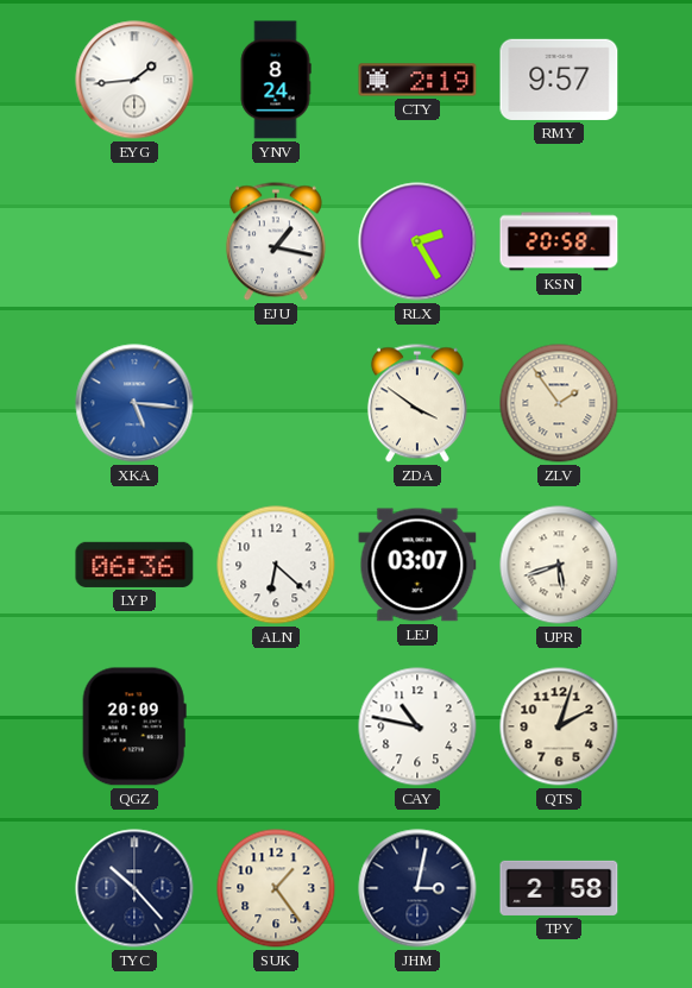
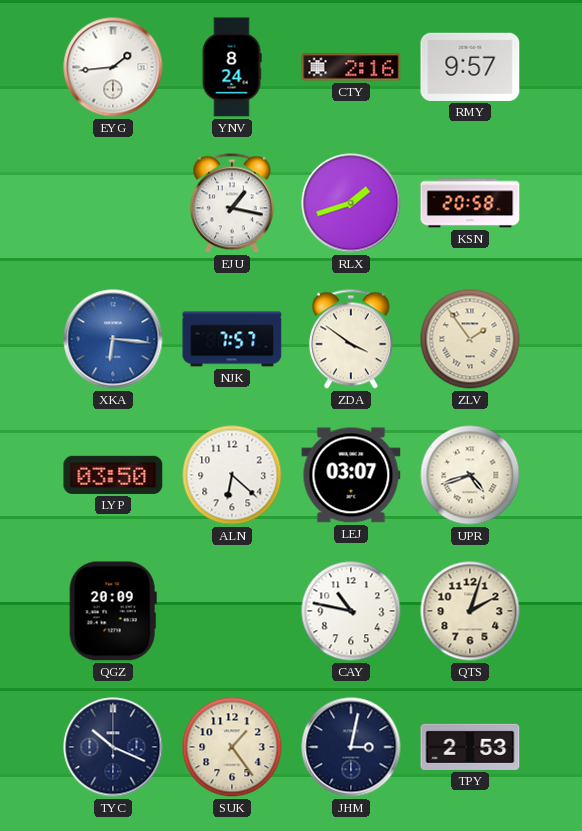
CTY: 2:19 -> 2:16 (351, 67)
RLX: 2:25 -> 1:42 (351, 203)
XKA: 5:16 -> 6:16 (113, 339)
NJK: none -> 7:57 (232, 339)
LYP: 06:36 -> 03:50 (113, 475)
UPR: 5:42 -> 4:42 (470, 475)
TYC: 10:23 -> 10:19 (113, 747)
TPY: 2:58 -> 2:53 (470, 747)
